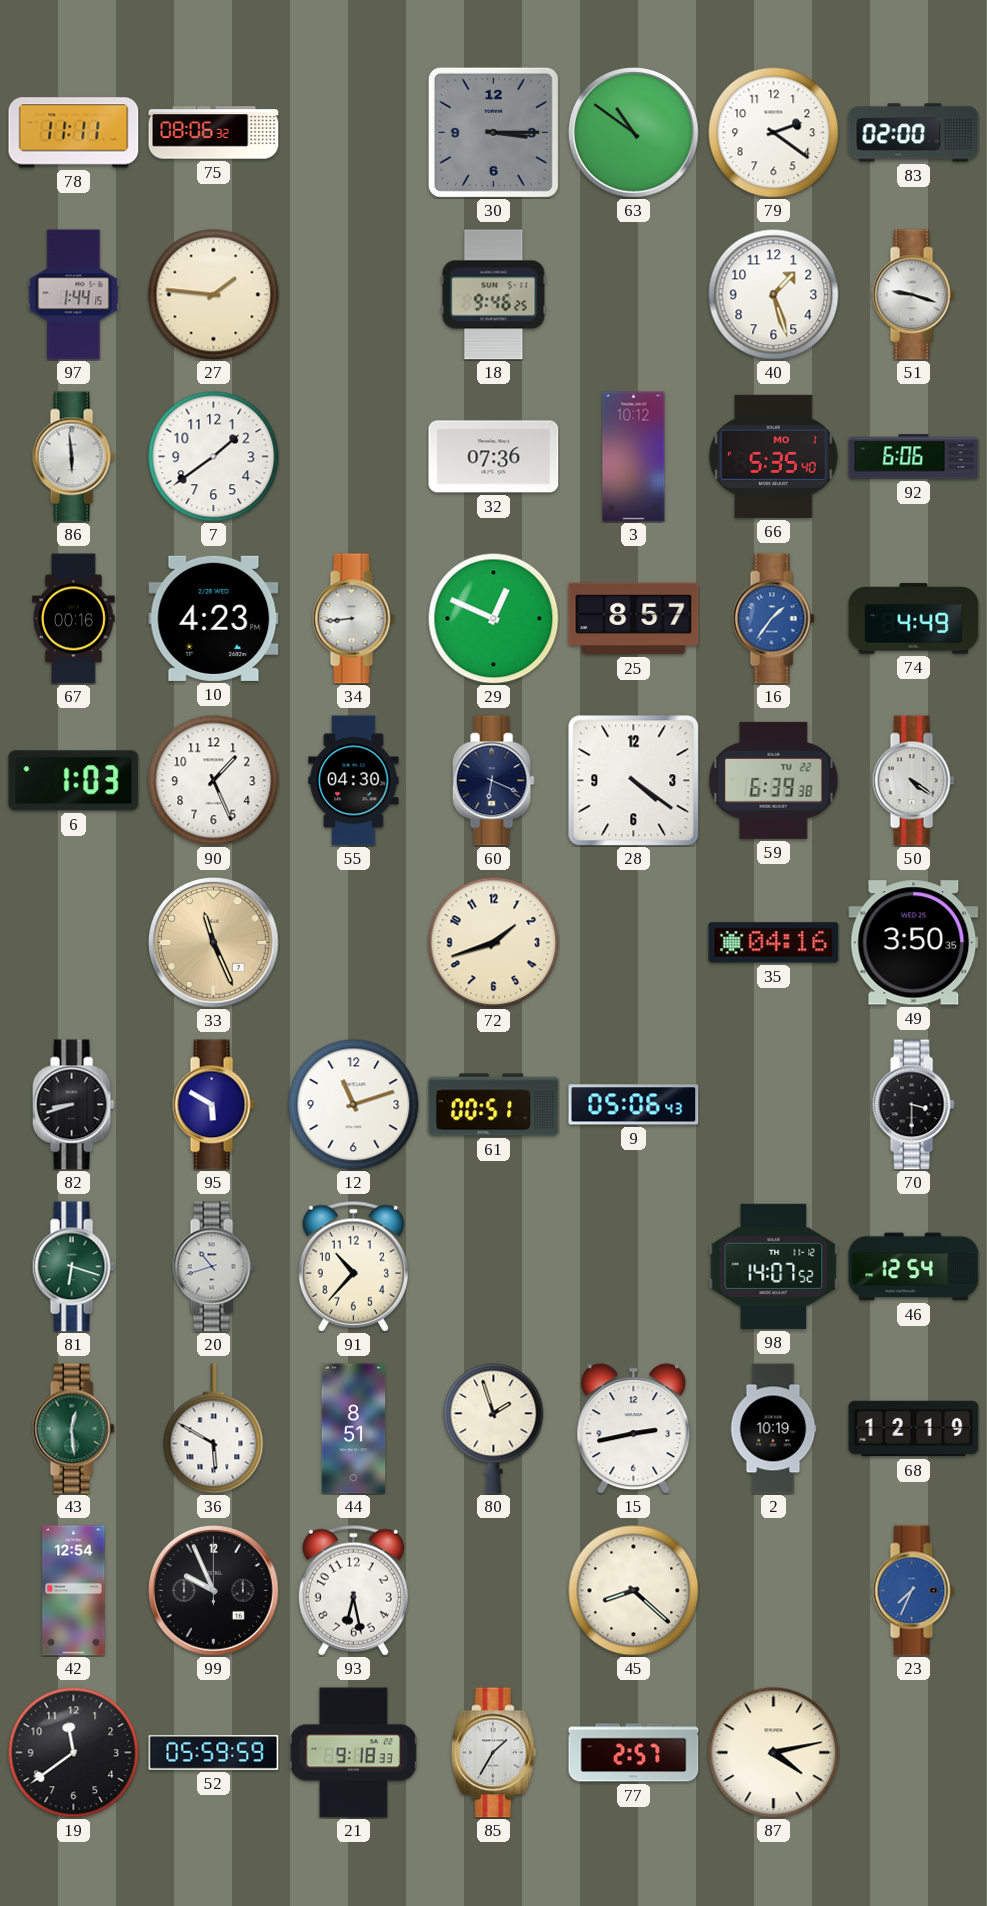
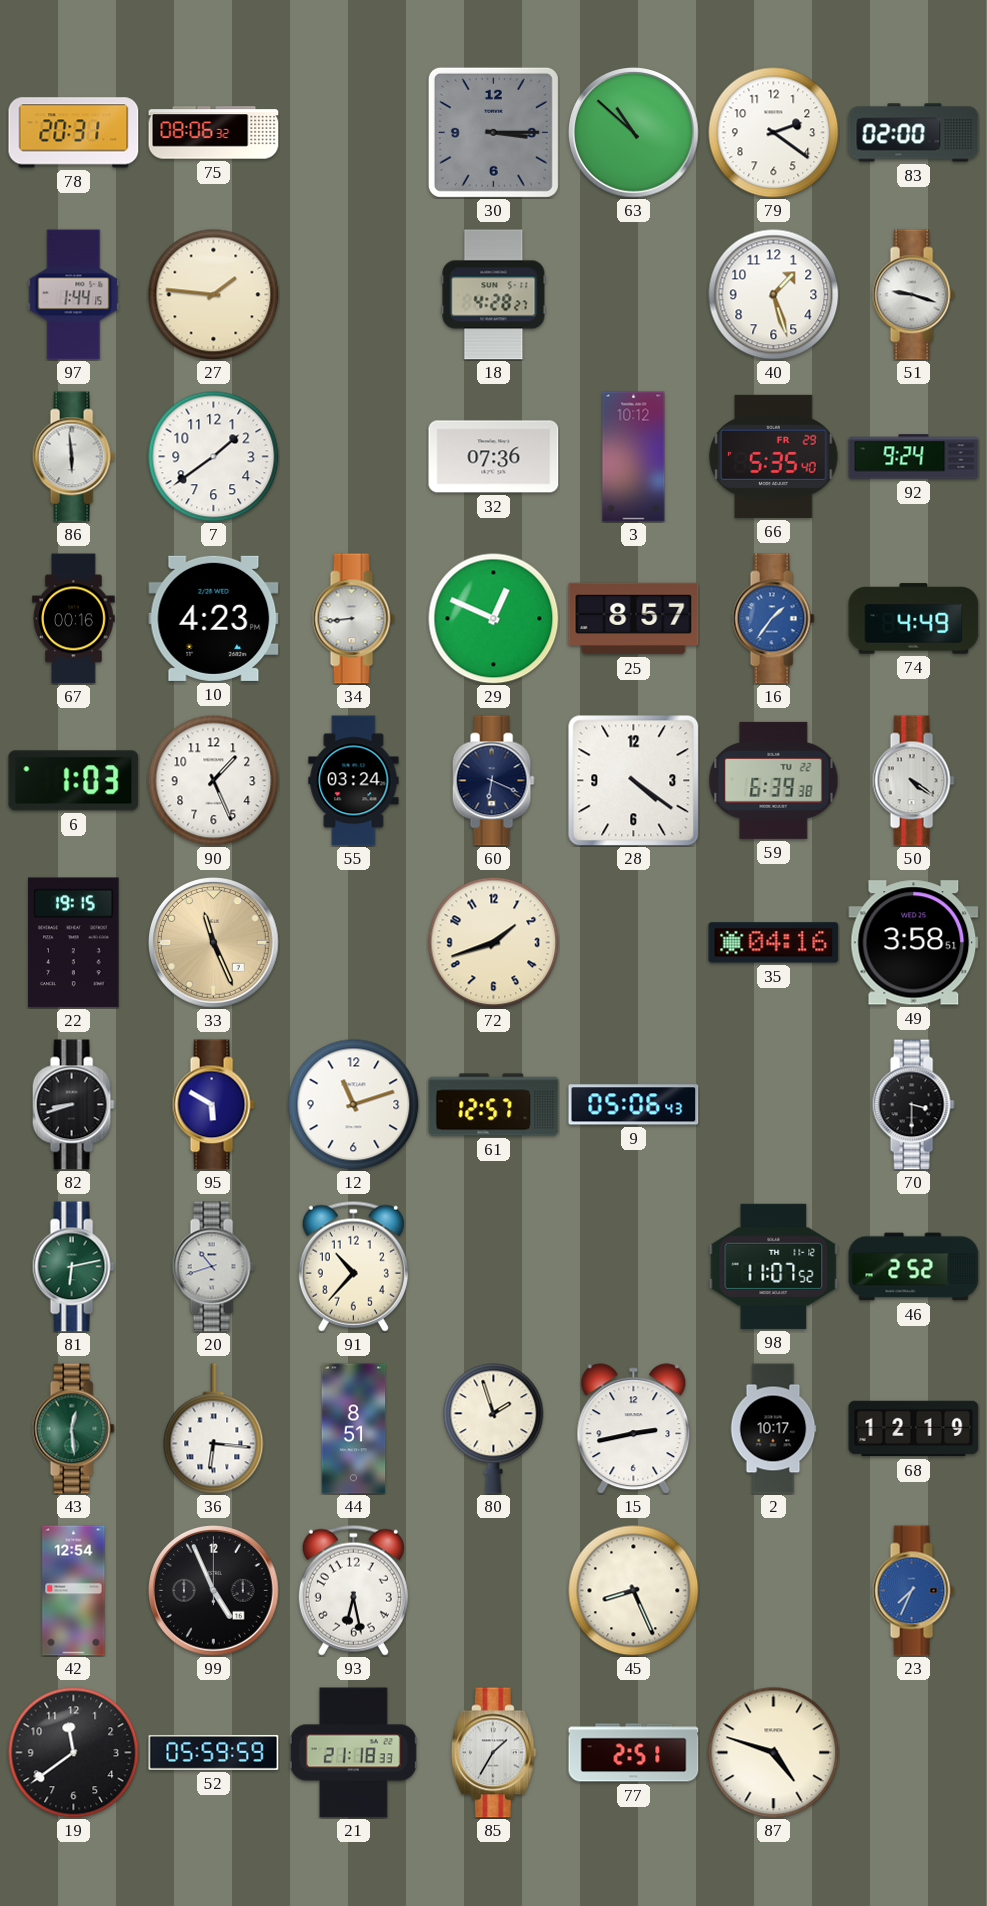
78: 11:11 -> 20:31 (74, 133)
63: 10:51 -> 10:52 (634, 133)
18: 9:46 -> 4:28 (494, 295)
66 date: MO 1 -> FR 29 (774, 456)
92: 6:06 -> 9:24 (914, 457)
55: 04:30 -> 03:24 (354, 781)
22: none -> 19:15 (74, 943)
49: 3:50 -> 3:58 (914, 943)
61: 00:51 -> 12:57 (494, 1105)
81: 6:18 -> 6:13 (73, 1267)
98: 14:07 -> 11:07 (774, 1266)
46: 12:54 -> 2:52 (914, 1267)
36: 5:50 -> 6:16 (214, 1429)
2: 10:19 -> 10:17 (773, 1429)
99: 9:56 -> 4:56 (214, 1591)
45: 8:22 -> 8:26 (634, 1591)
21: 9:18 -> 21:18 (353, 1753)
77: 2:57 -> 2:51 (634, 1753)
87: 4:13 -> 4:48 (774, 1753)
